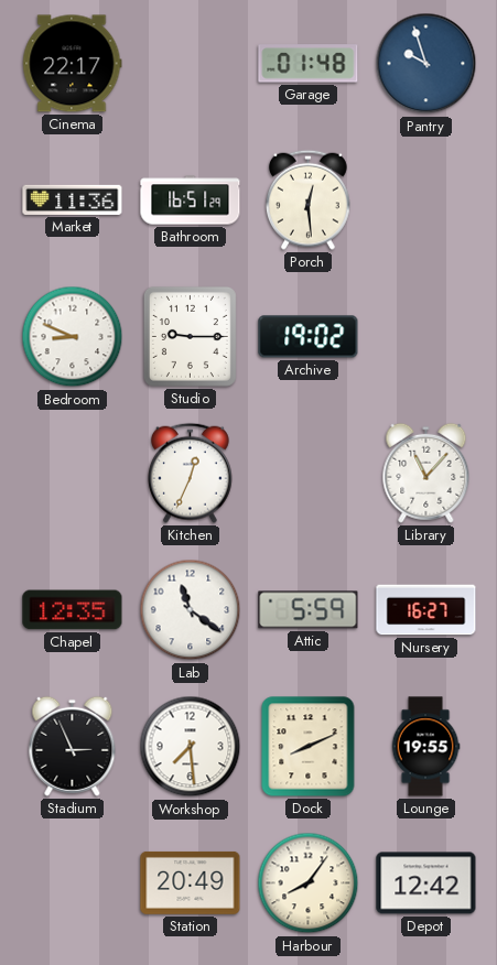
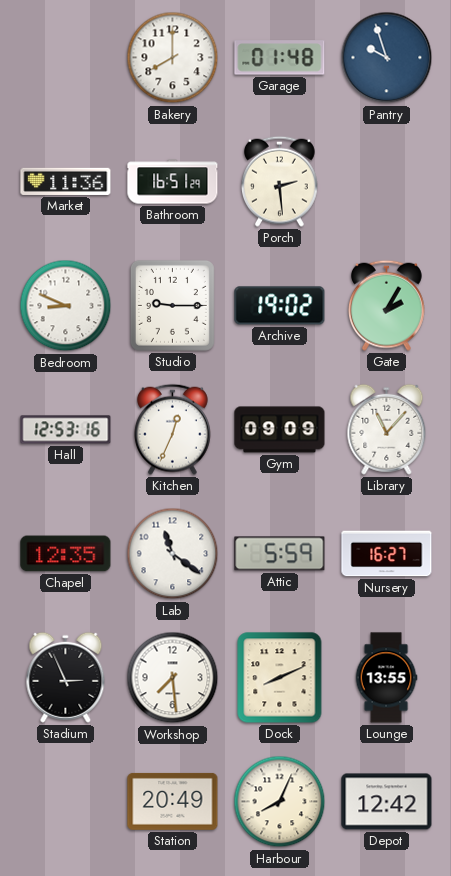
Cinema: 22:17 -> none (73, 64)
Bakery: none -> 8:00 (173, 58)
Porch: 12:29 -> 2:29 (279, 181)
Gate: none -> 2:05 (386, 305)
Hall: none -> 12:53 (66, 430)
Gym: none -> 09:09 (280, 430)
Lounge: 19:55 -> 13:55 (386, 678)
Harbour: 8:06 -> 8:04 (280, 802)
